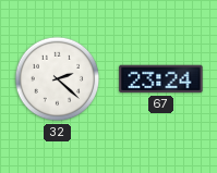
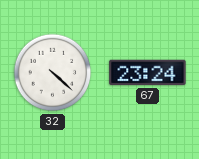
32: 2:22 -> 4:22 (53, 73)
